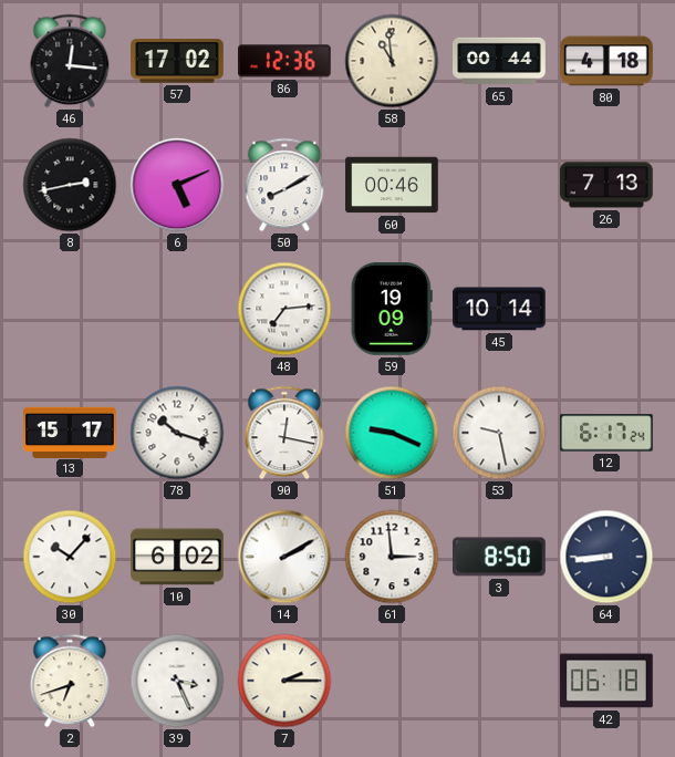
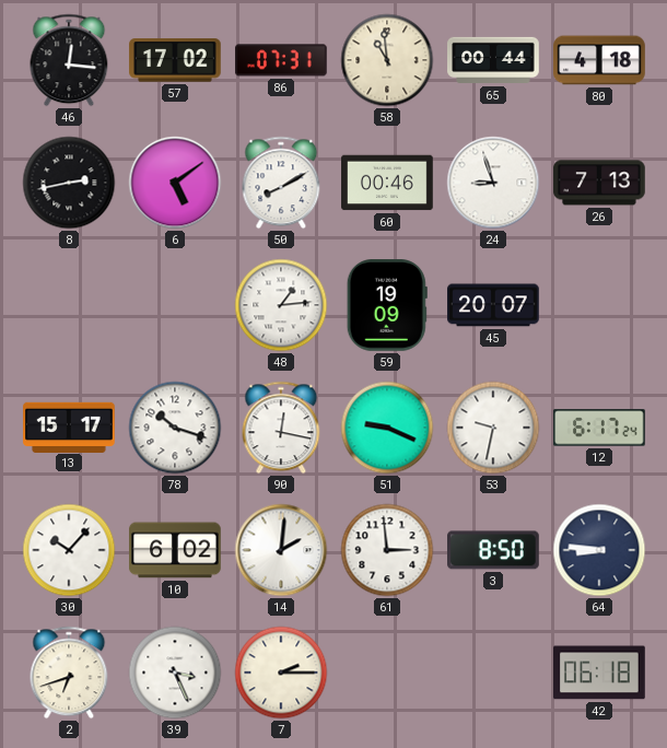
86: 12:36 -> 07:31 (282, 60)
6: 5:11 -> 5:09 (175, 183)
24: none -> 8:57 (493, 183)
48: 7:14 -> 1:14 (281, 305)
45: 10:14 -> 20:07 (494, 305)
53: 9:28 -> 9:32 (493, 428)
14: 2:10 -> 2:01 (281, 550)
64: 8:44 -> 8:46 (599, 550)
